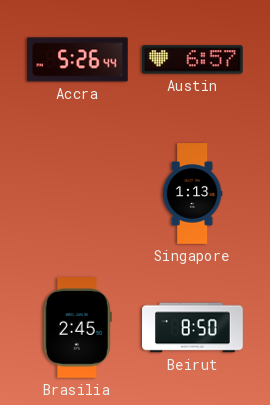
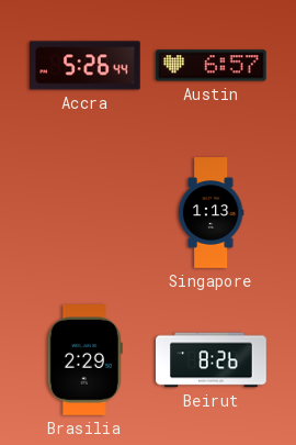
Brasilia: 2:45 -> 2:29 (84, 360)
Beirut: 8:50 -> 8:26 (212, 360)
